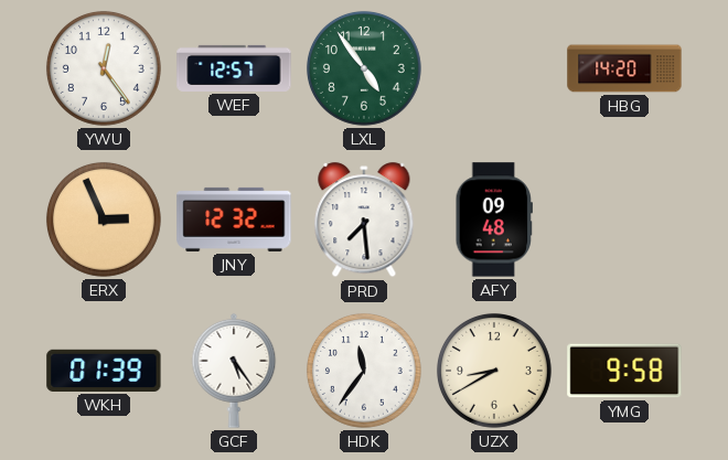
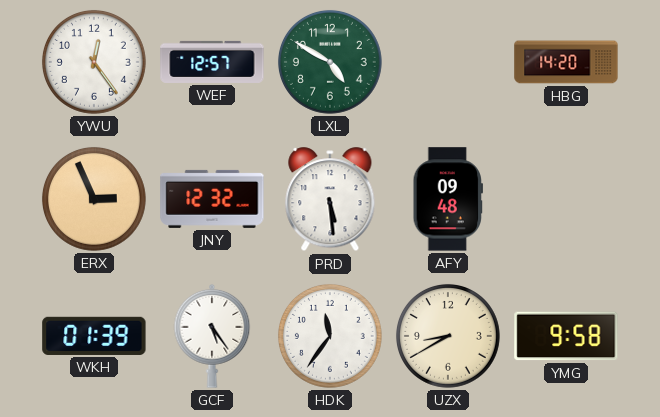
LXL: 4:54 -> 4:50 (330, 62)
PRD: 7:29 -> 5:29 (330, 200)
